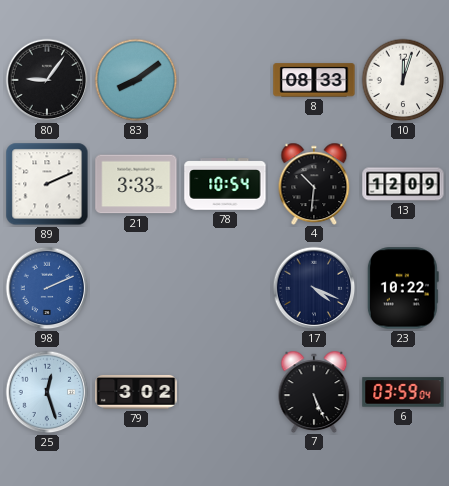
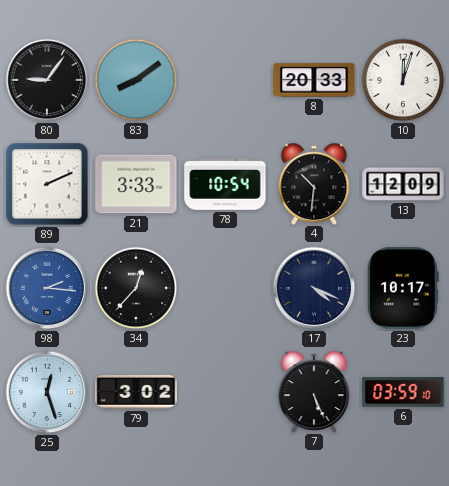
8: 08:33 -> 20:33 (314, 80)
98: 2:11 -> 2:16 (47, 288)
34: none -> 12:37 (136, 288)
23: 10:22 -> 10:17 (403, 288)
6: 03:59:04 -> 03:59:10 (403, 392)
